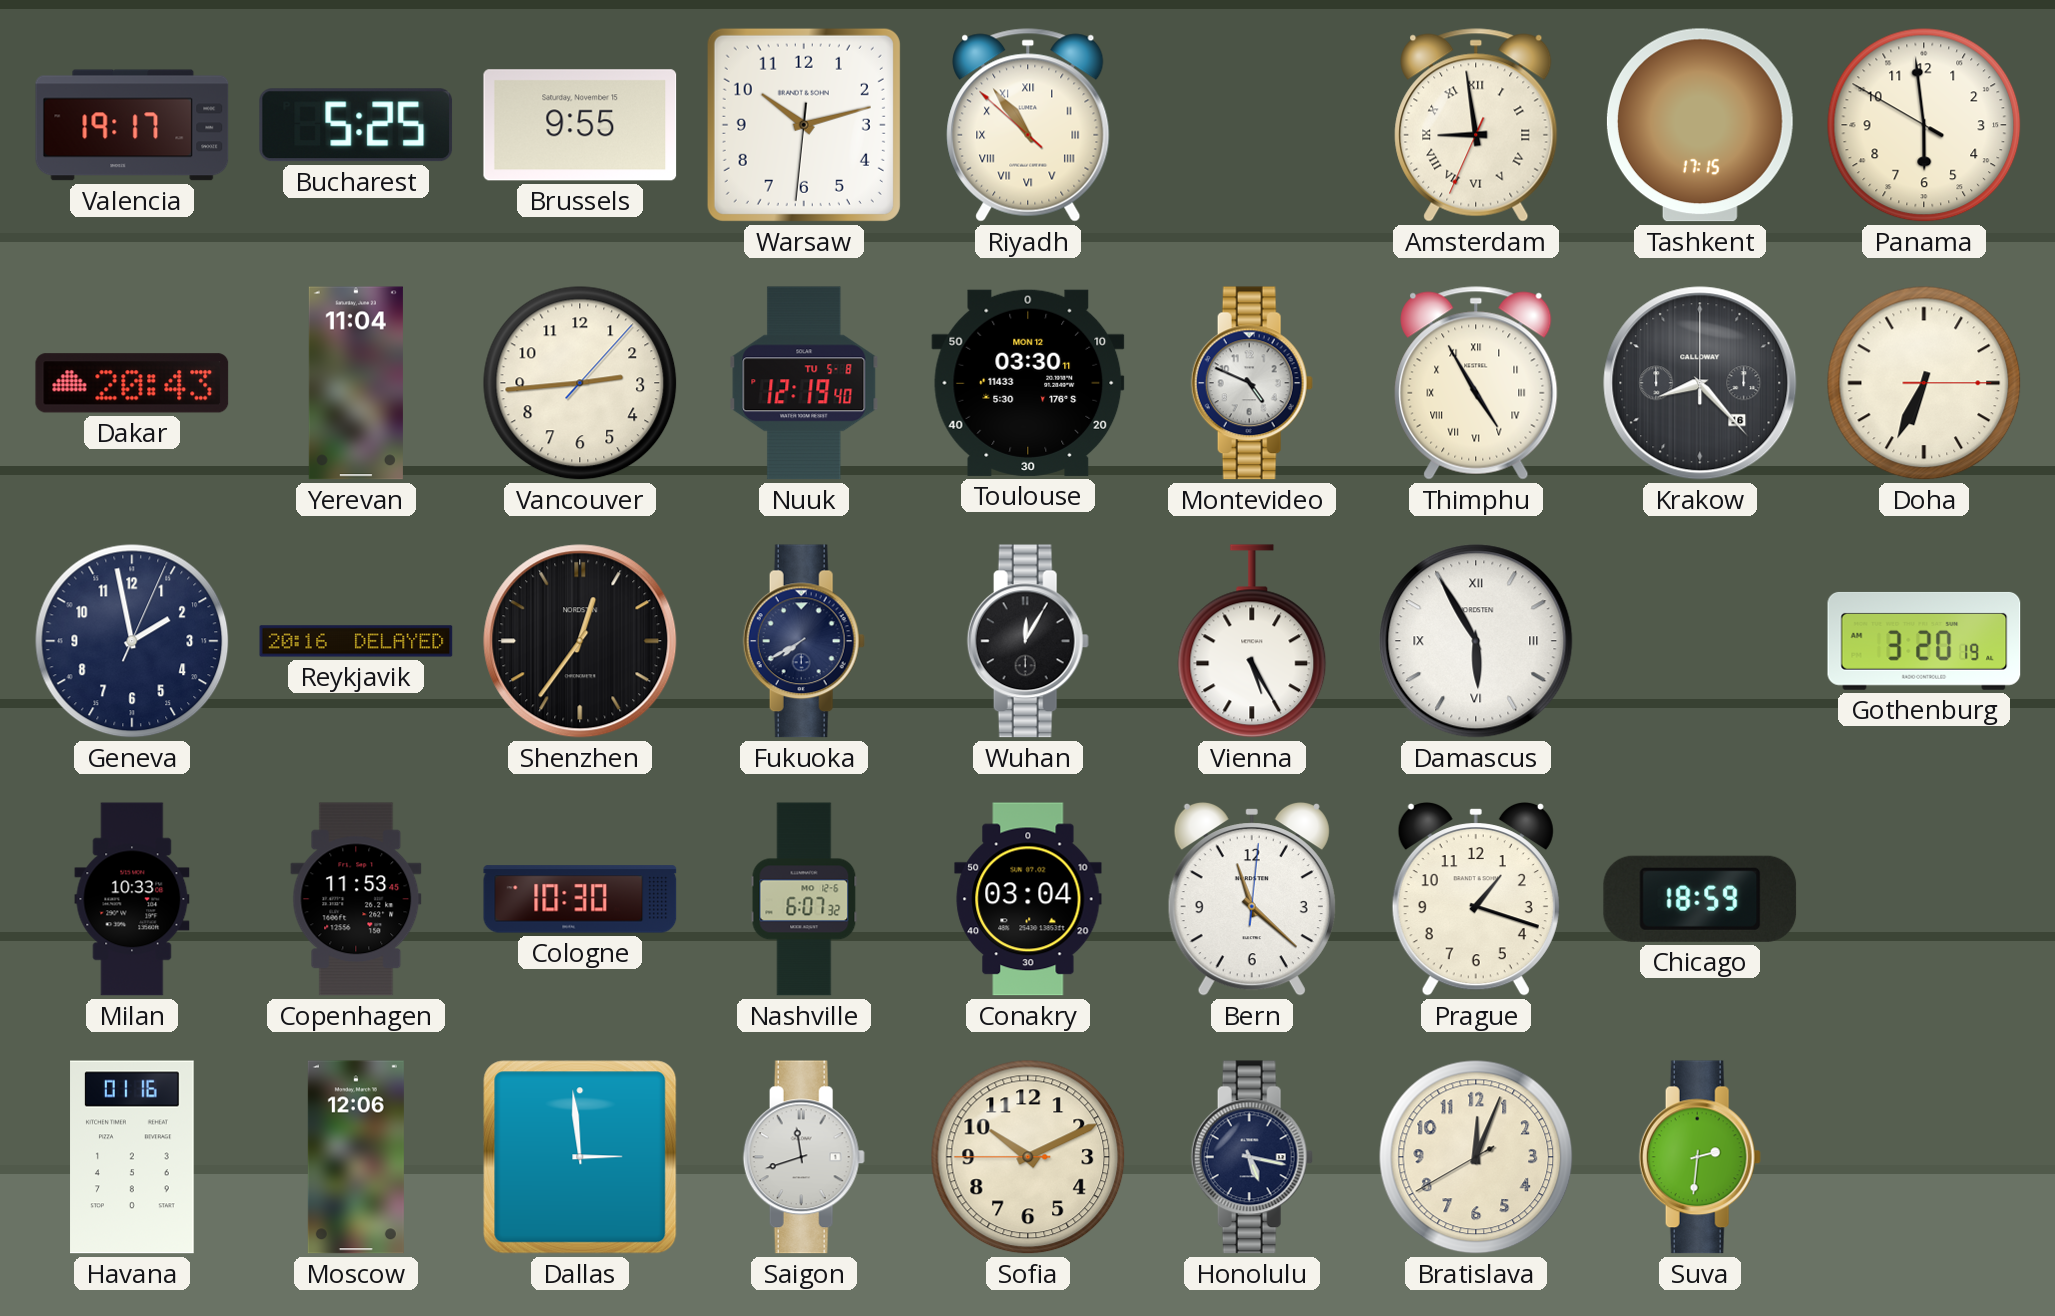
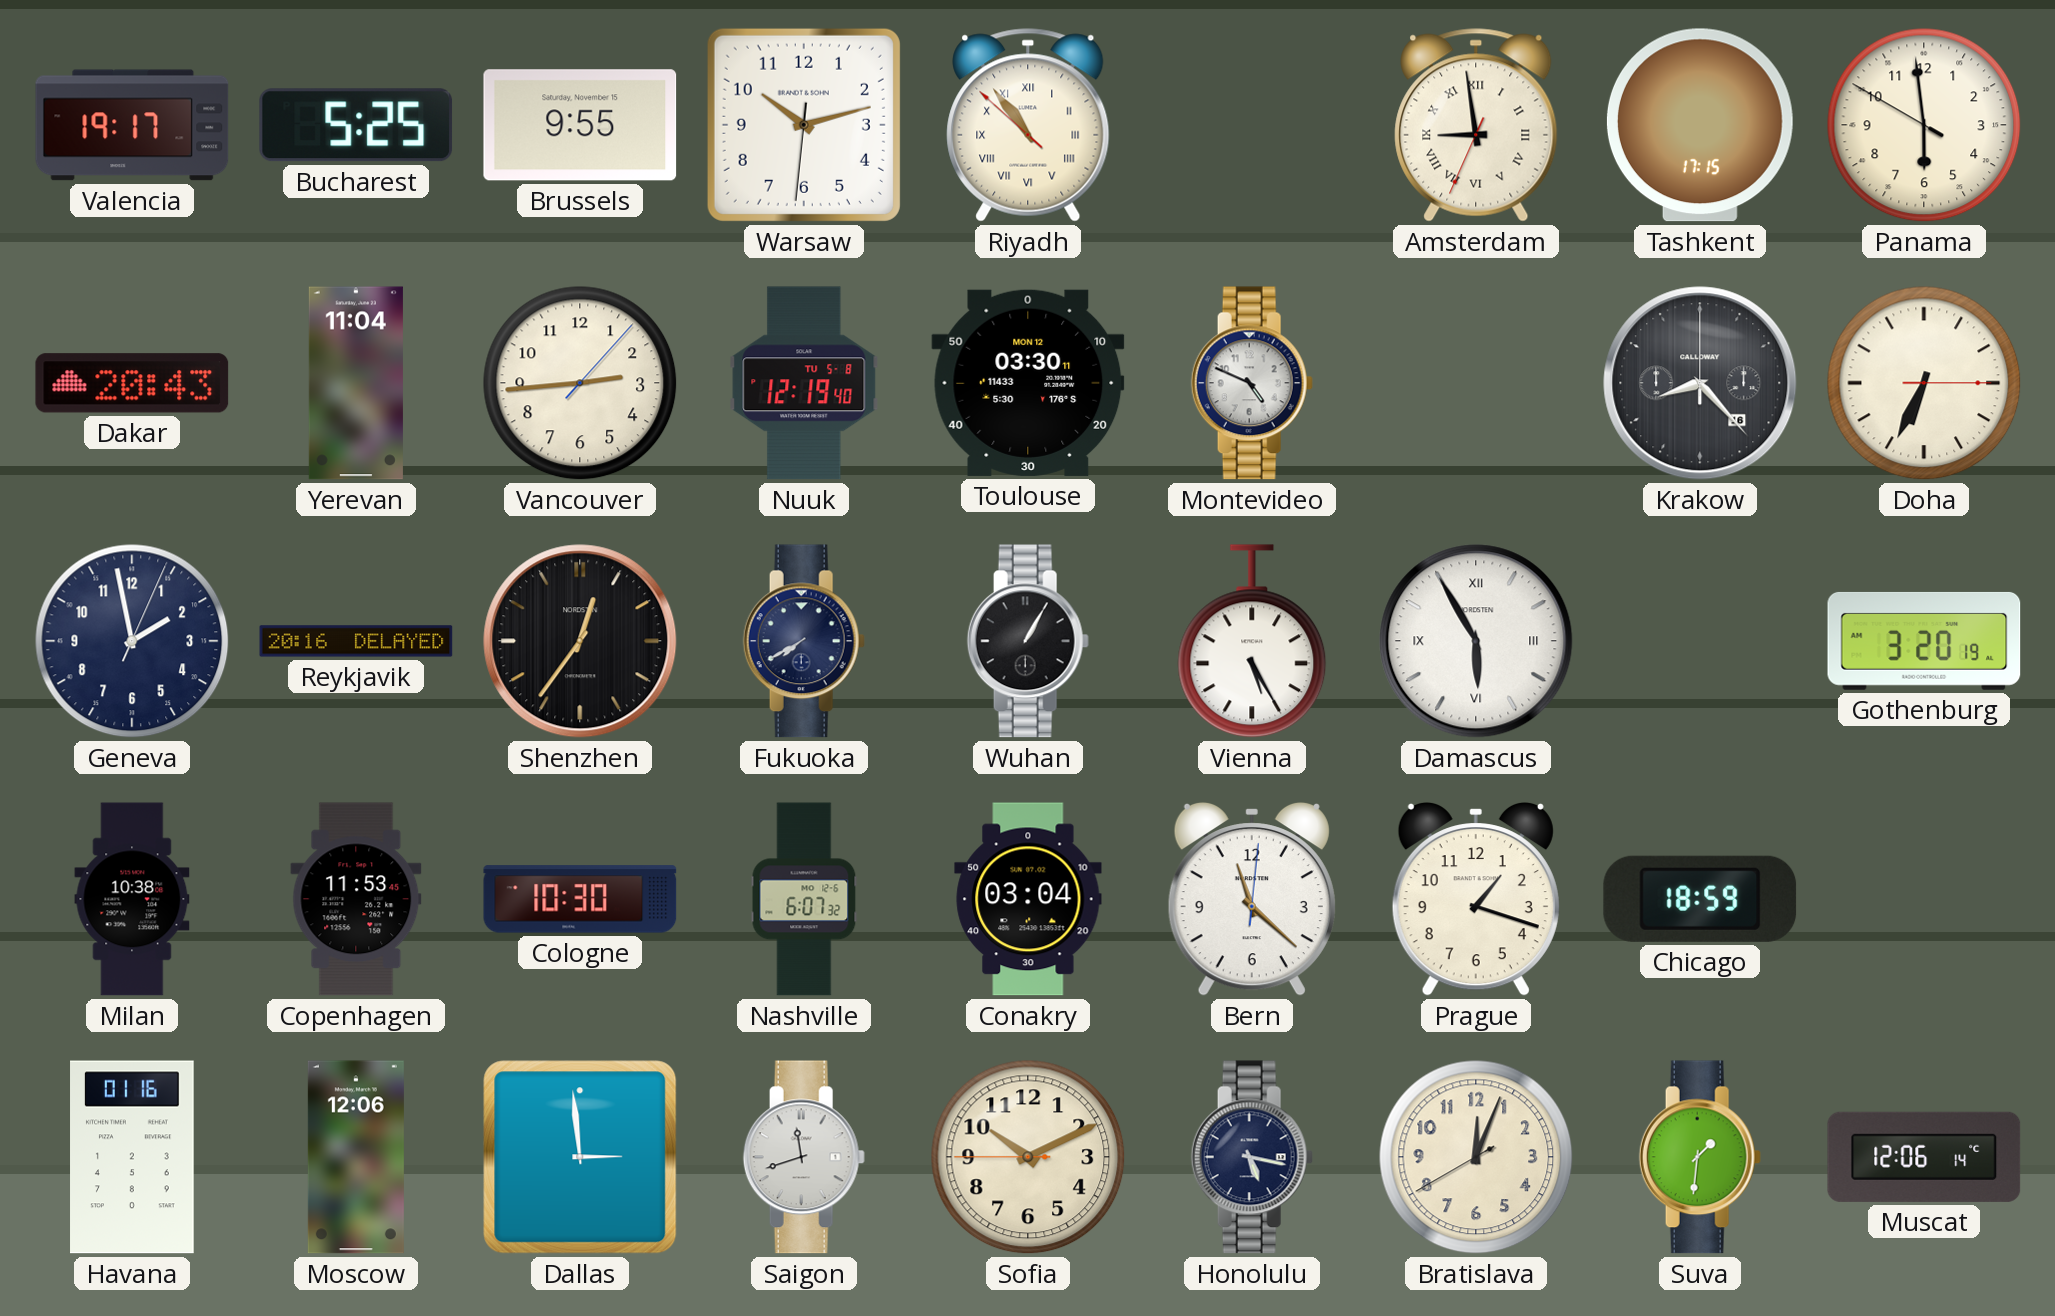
Thimphu: 4:55 -> none (1476, 383)
Wuhan: 12:05 -> 1:05 (1028, 641)
Milan: 10:33 -> 10:38 (132, 899)
Suva: 2:31 -> 1:31 (1700, 1157)
Muscat: none -> 12:06 (1924, 1157)
